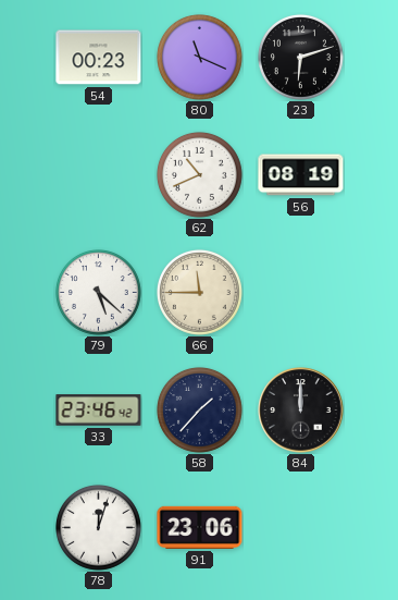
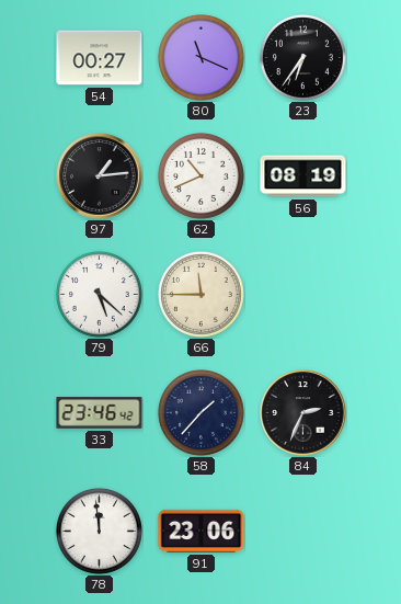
54: 00:23 -> 00:27 (100, 58)
23: 6:12 -> 6:36 (302, 57)
97: none -> 1:14 (100, 176)
84: 12:00 -> 2:34 (303, 413)
78: 12:03 -> 11:59 (99, 531)
